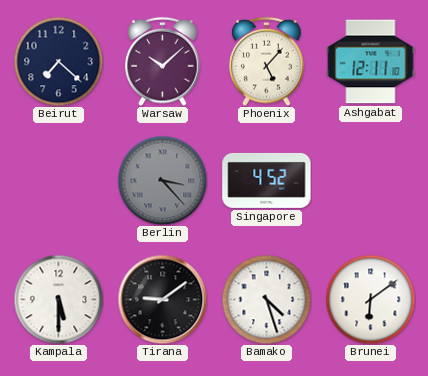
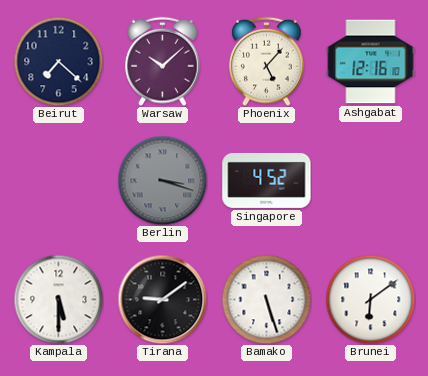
Ashgabat: 12:11 -> 12:16 (371, 62)
Berlin: 3:23 -> 3:18 (162, 180)
Bamako: 4:27 -> 5:27 (266, 299)
